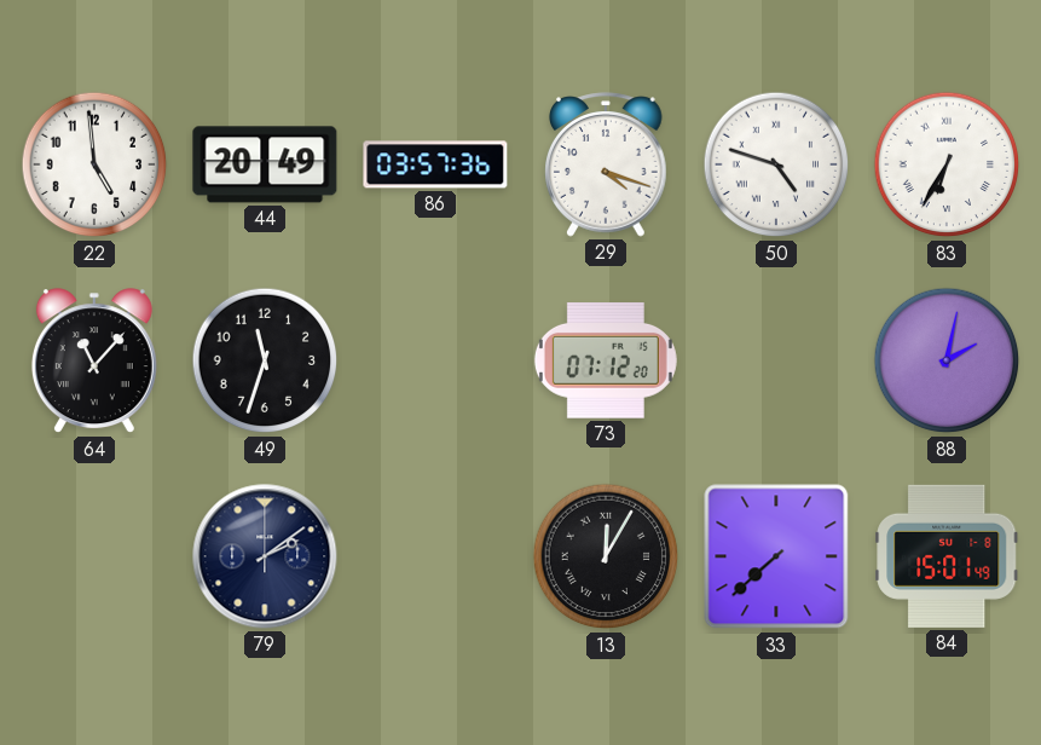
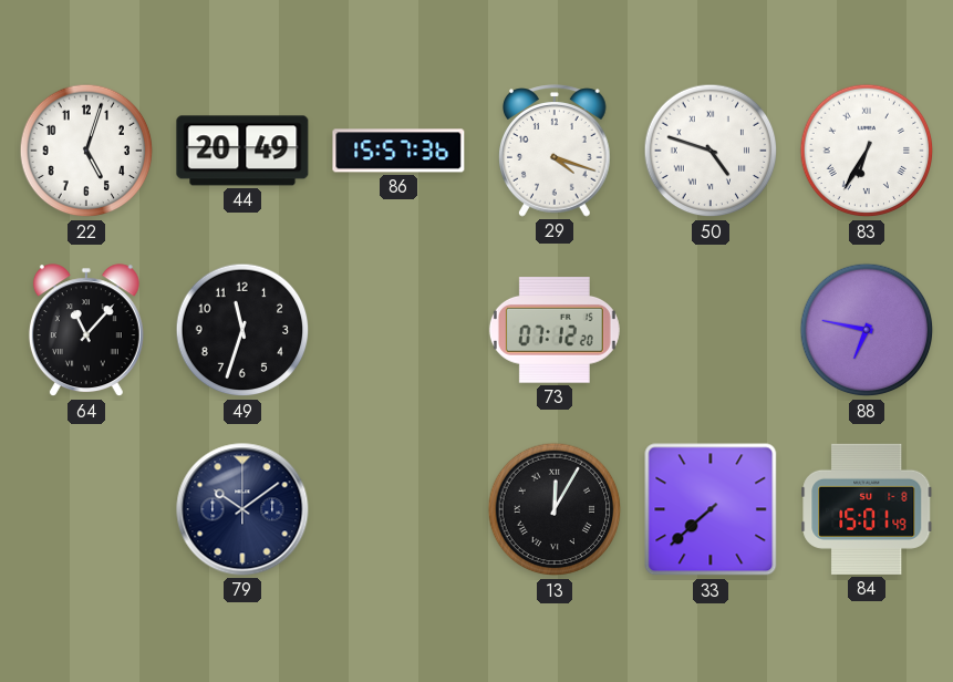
22: 4:59 -> 5:03 (86, 151)
86: 03:57 -> 15:57 (398, 151)
88: 2:02 -> 6:47 (867, 330)
79: 2:09 -> 10:09 (242, 509)
